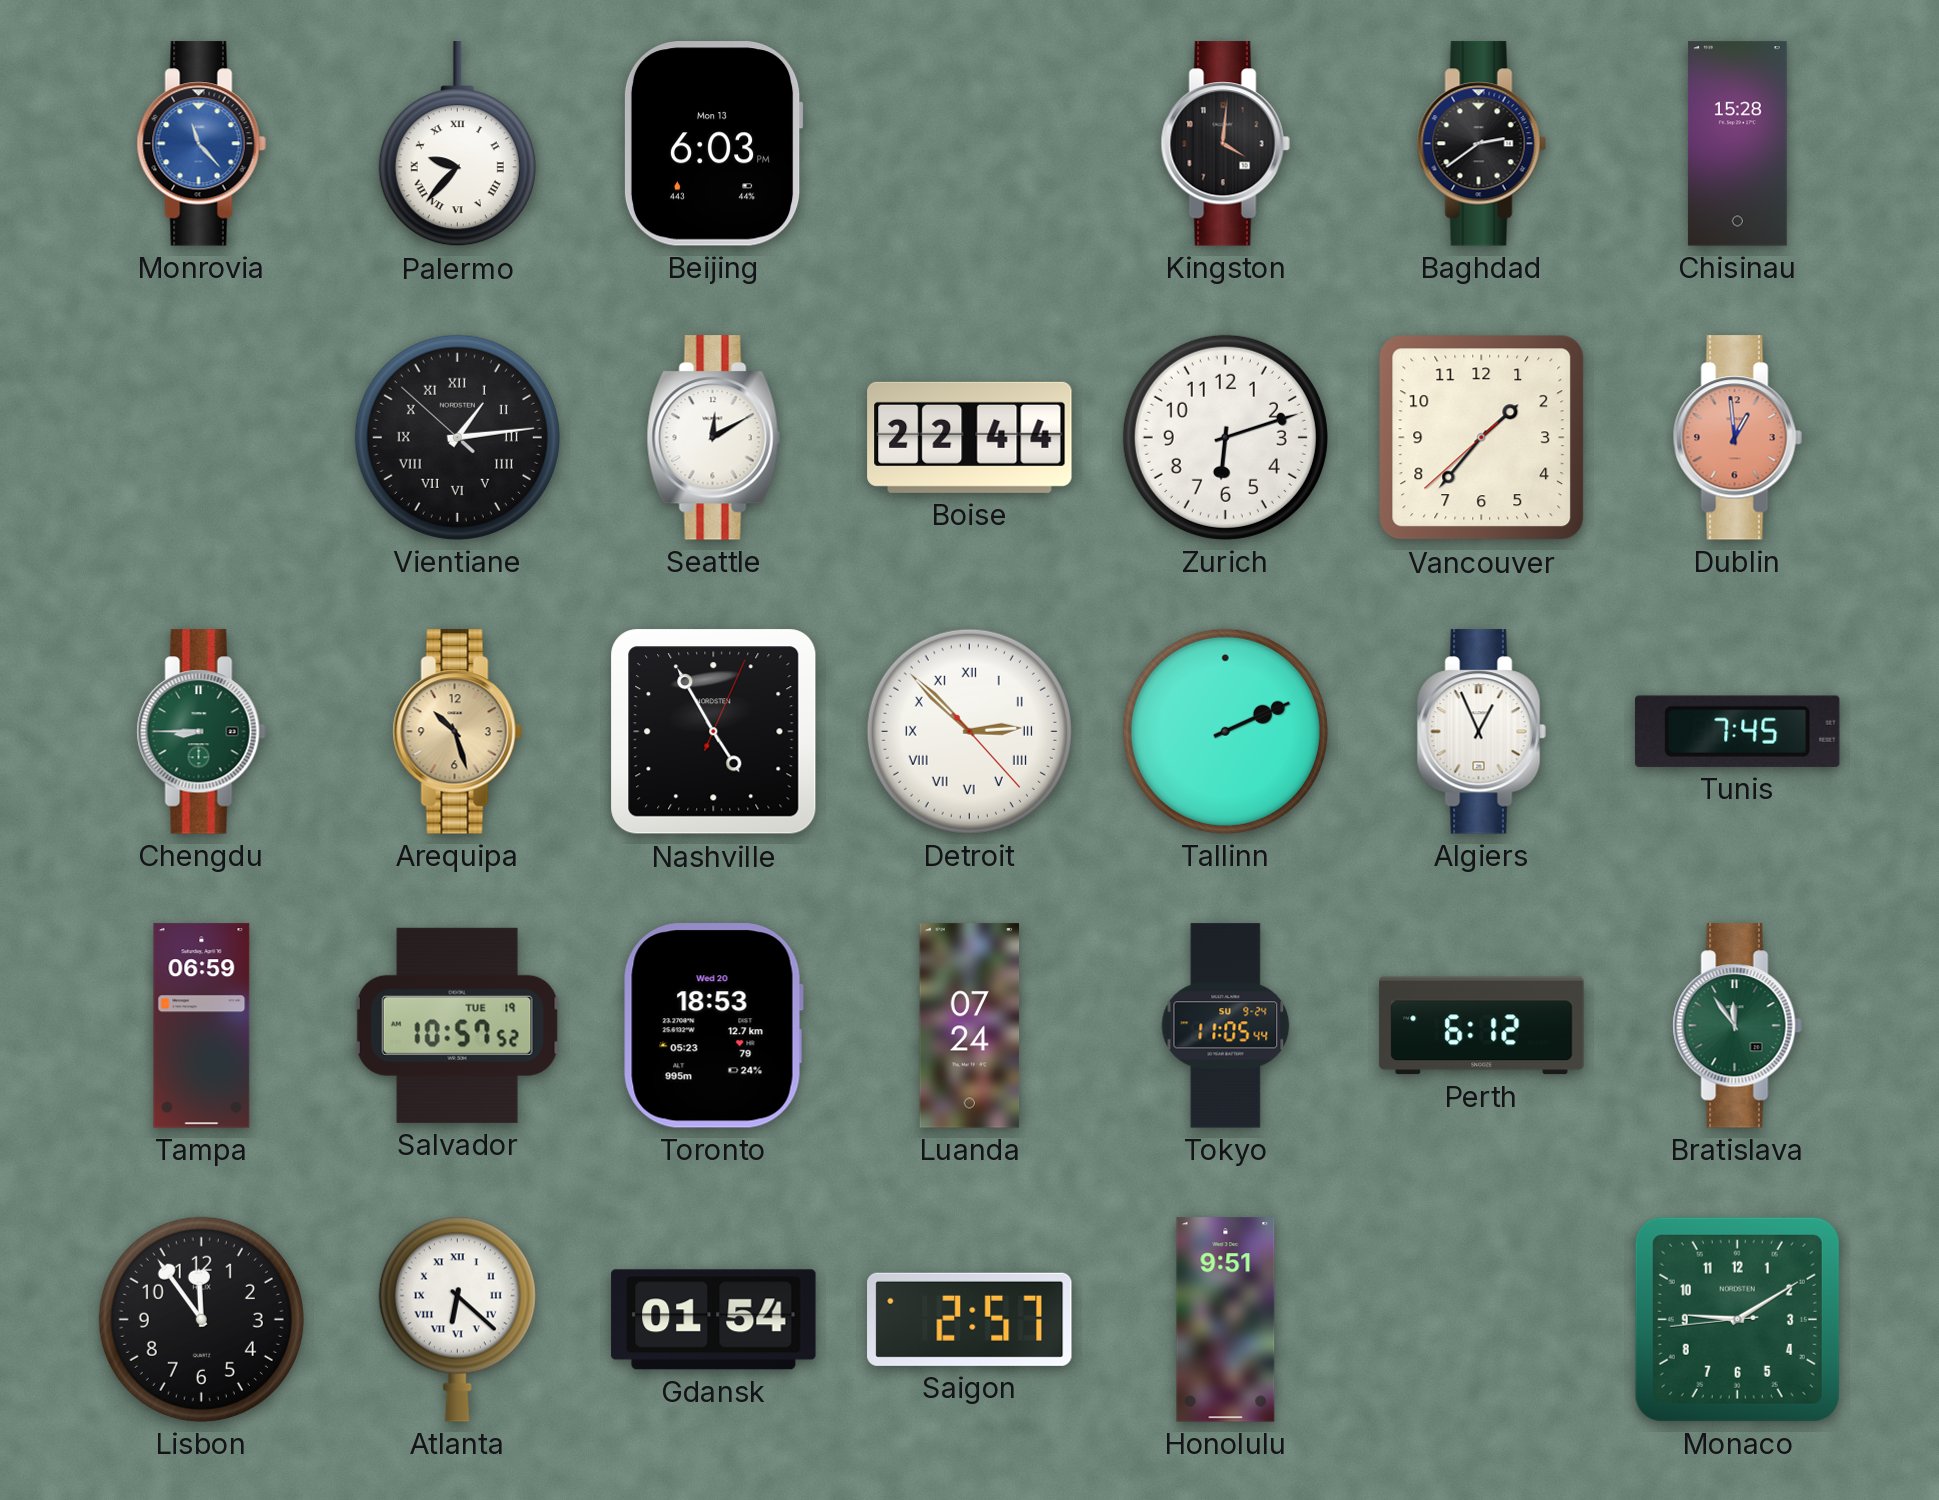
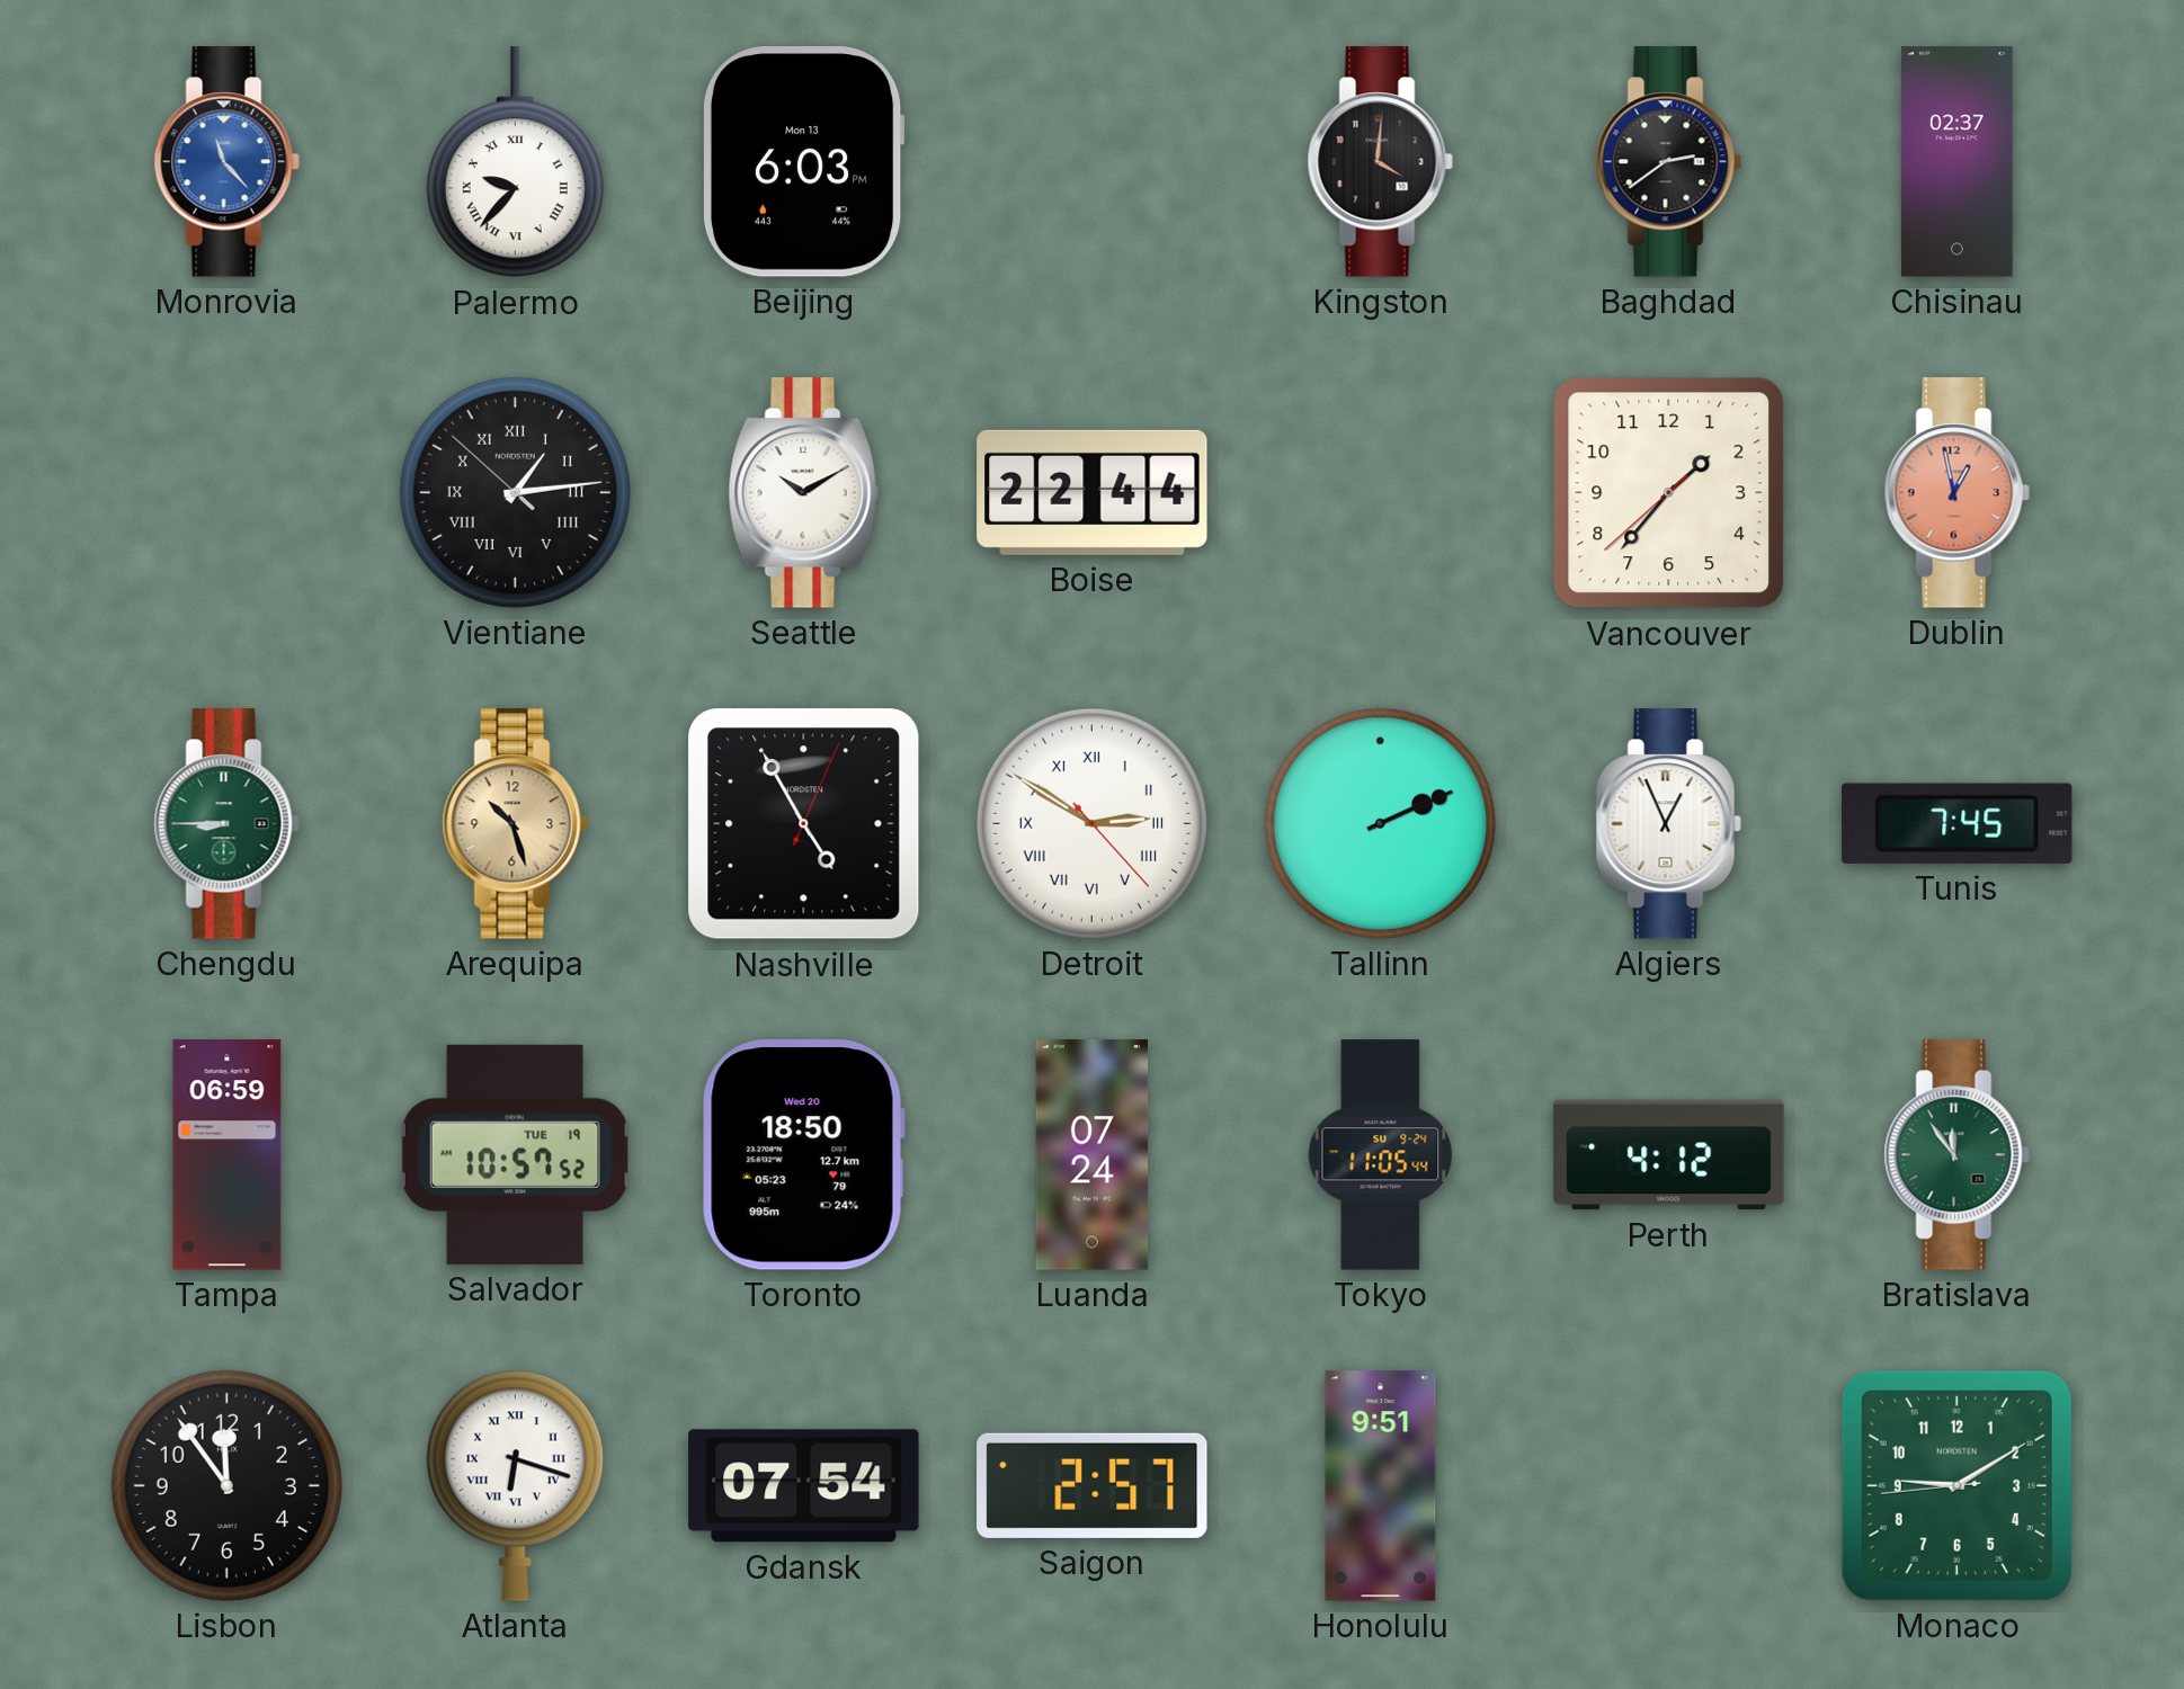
Chisinau: 15:28 -> 02:37 (1956, 162)
Seattle: 12:10 -> 10:10 (803, 493)
Zurich: 6:12 -> none (1225, 437)
Dublin: 12:59 -> 12:58 (1956, 493)
Detroit: 2:52 -> 2:50 (1091, 823)
Toronto: 18:53 -> 18:50 (803, 1155)
Perth: 6:12 -> 4:12 (1669, 1155)
Atlanta: 6:22 -> 6:18 (515, 1485)
Gdansk: 01:54 -> 07:54 (804, 1486)
